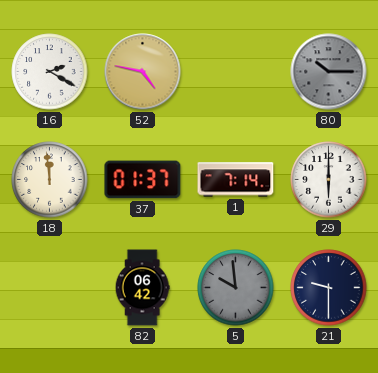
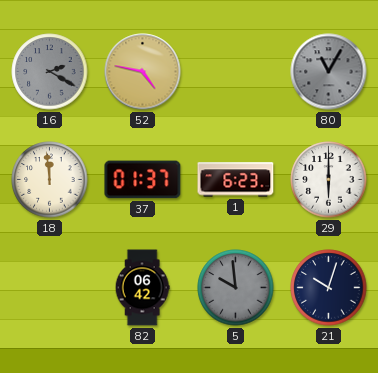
16 dial: white -> grey (50, 72)
80: 10:15 -> 11:05 (329, 72)
1: 7:14 -> 6:23 (236, 180)
21: 9:30 -> 10:03 (329, 288)
